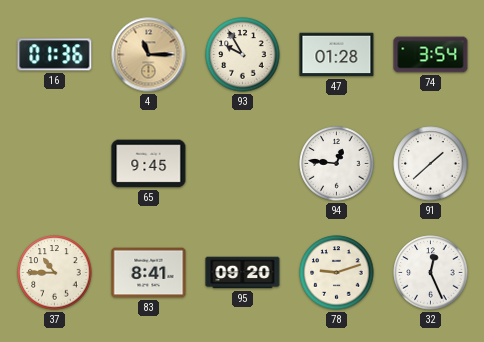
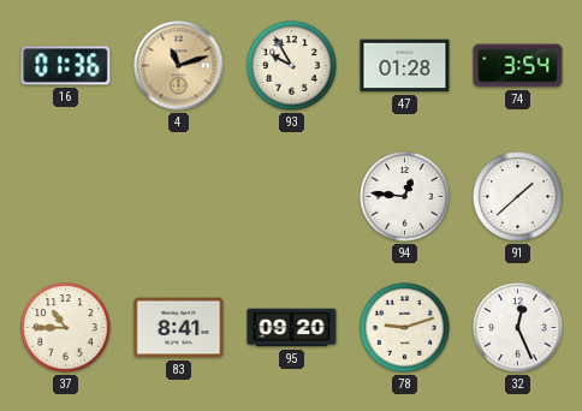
4: 11:15 -> 11:12 (179, 66)
65: 9:45 -> none (149, 164)
